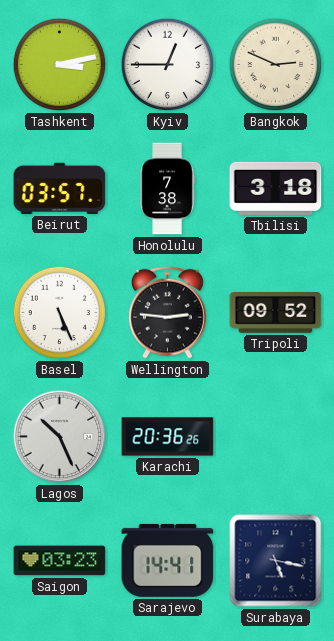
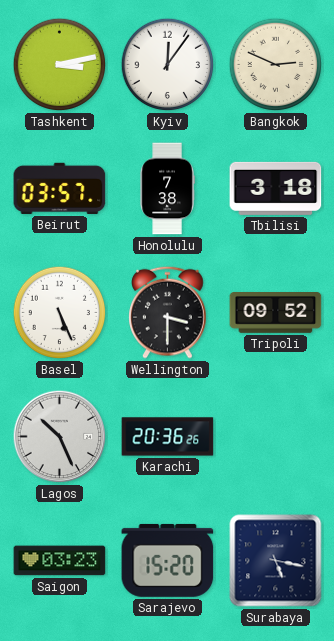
Kyiv: 12:45 -> 12:06 (168, 65)
Wellington: 2:46 -> 3:30 (168, 312)
Sarajevo: 14:41 -> 15:20 (168, 560)
